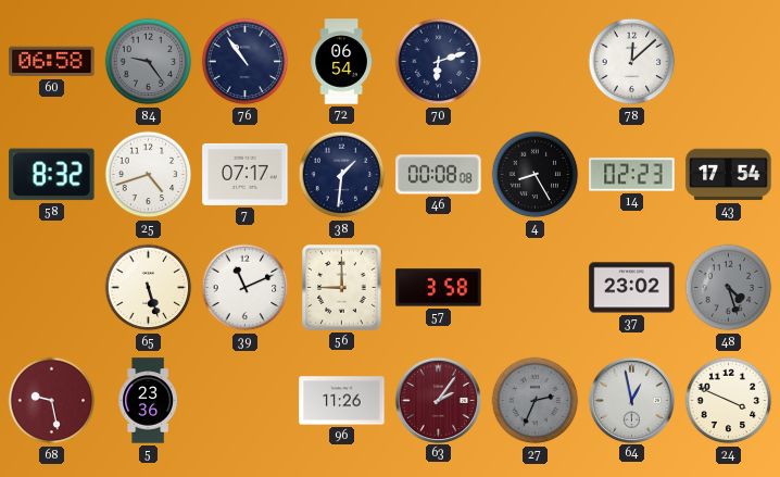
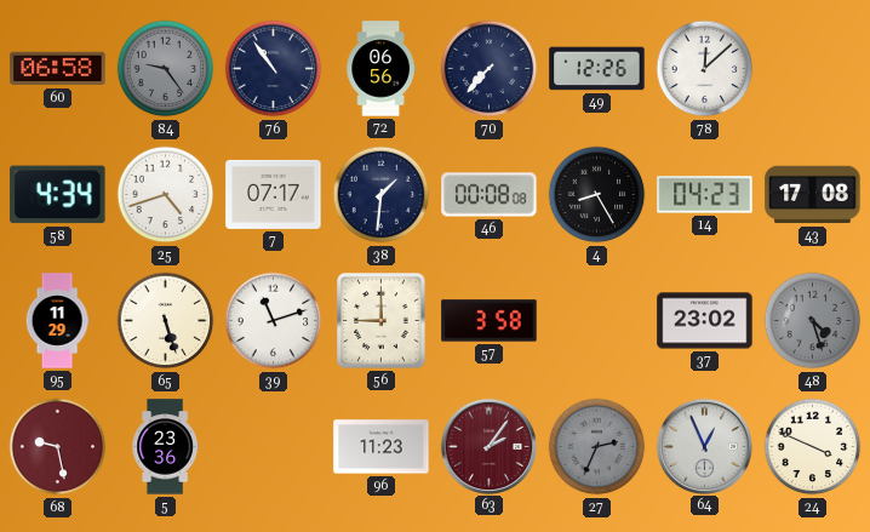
72: 06:54 -> 06:56 (380, 69)
70: 6:12 -> 7:37 (490, 69)
49: none -> 12:26 (597, 69)
58: 8:32 -> 4:34 (58, 195)
14: 02:23 -> 04:23 (705, 195)
43: 17:54 -> 17:08 (813, 195)
95: none -> 11:29 (57, 321)
39: 11:11 -> 11:12 (274, 321)
96: 11:26 -> 11:23 (382, 447)
64: 12:58 -> 12:56 (704, 446)
